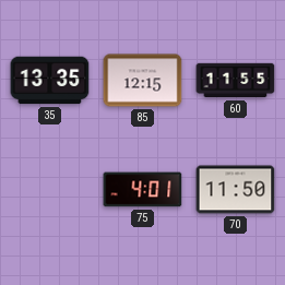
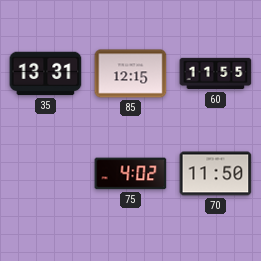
35: 13:35 -> 13:31 (46, 74)
75: 4:01 -> 4:02 (131, 174)
